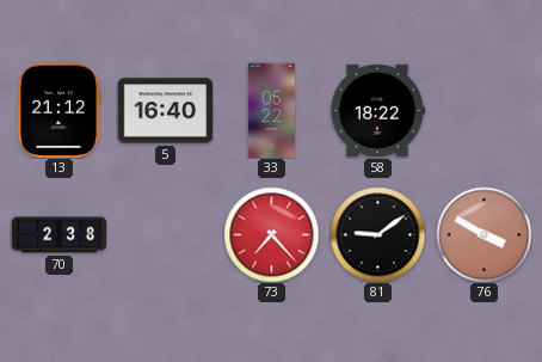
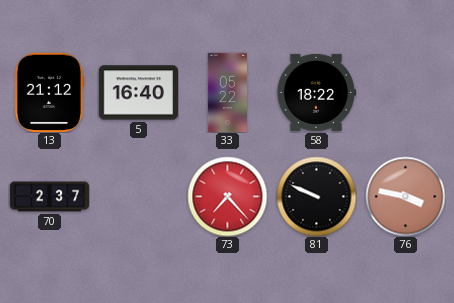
70: 2:38 -> 2:37 (49, 197)
81: 9:09 -> 9:49 (316, 196)
76: 3:50 -> 3:47 (405, 196)
